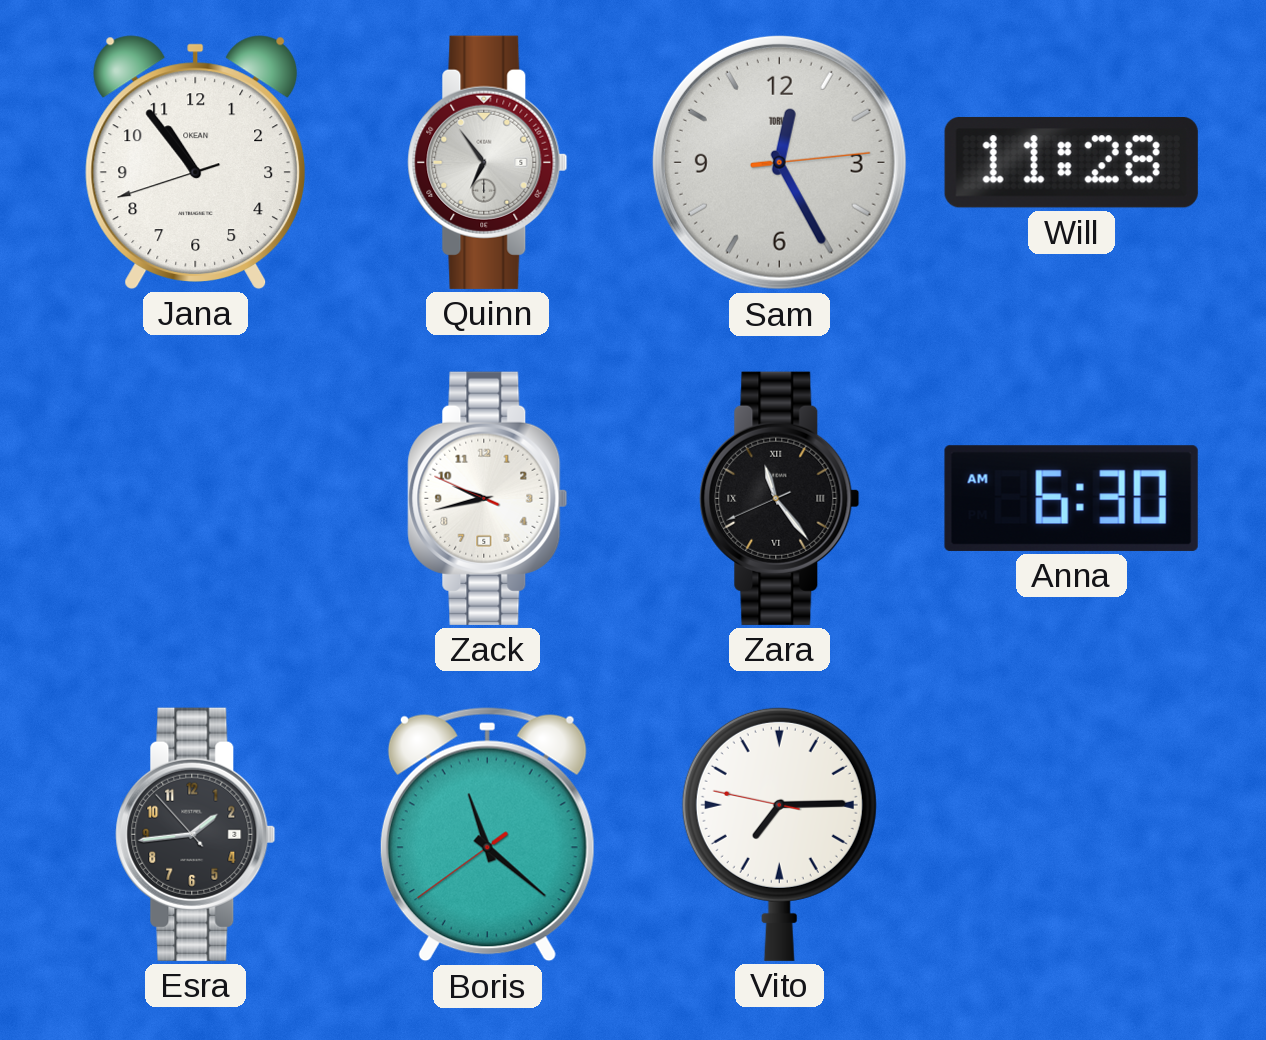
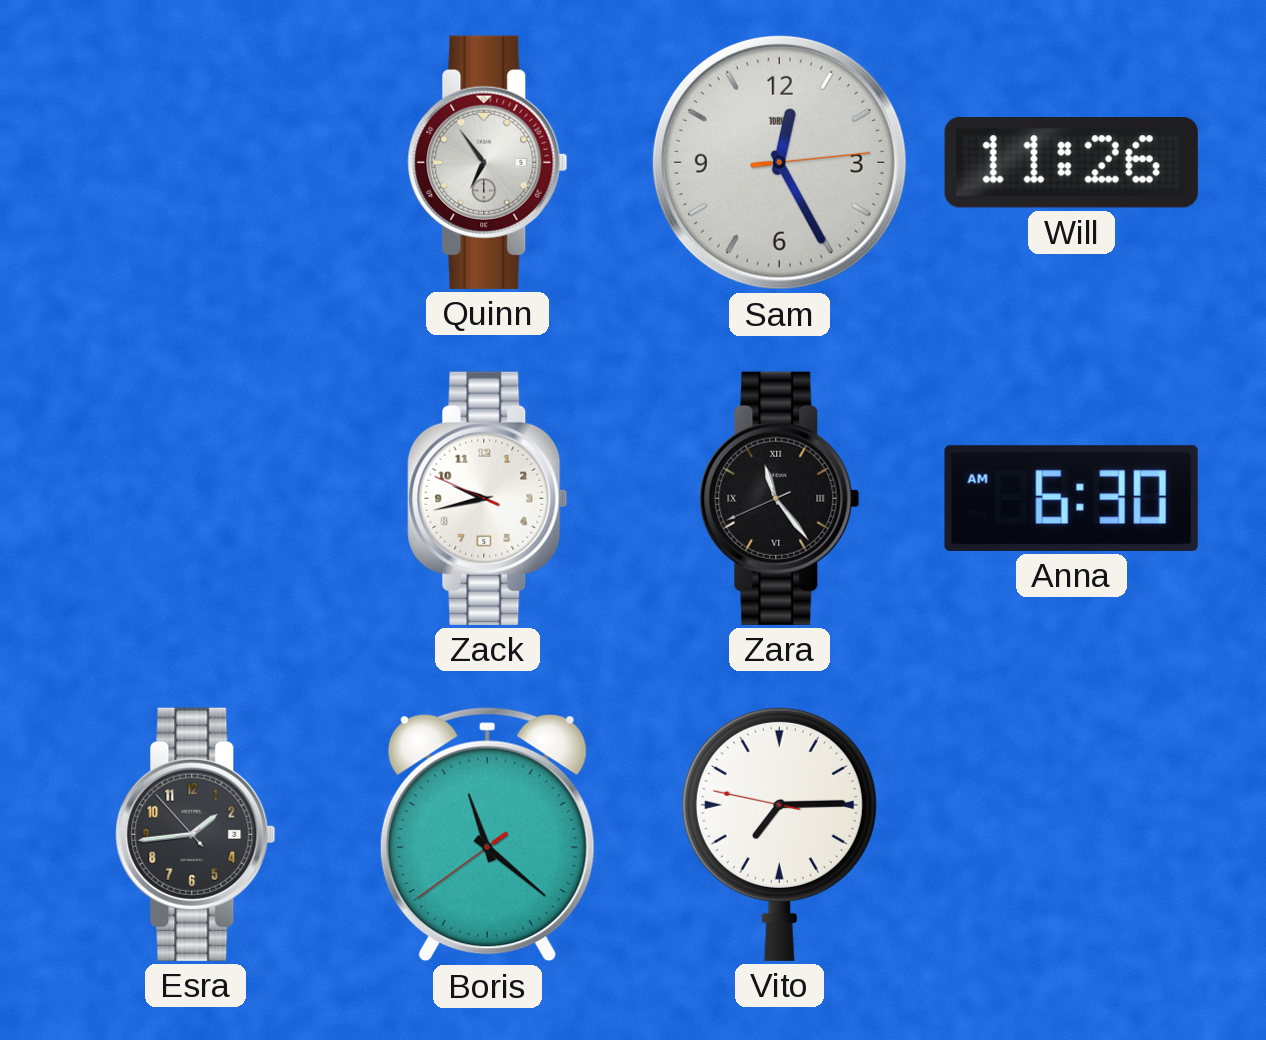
Jana: 10:53 -> none (196, 162)
Will: 11:28 -> 11:26 (1071, 162)
